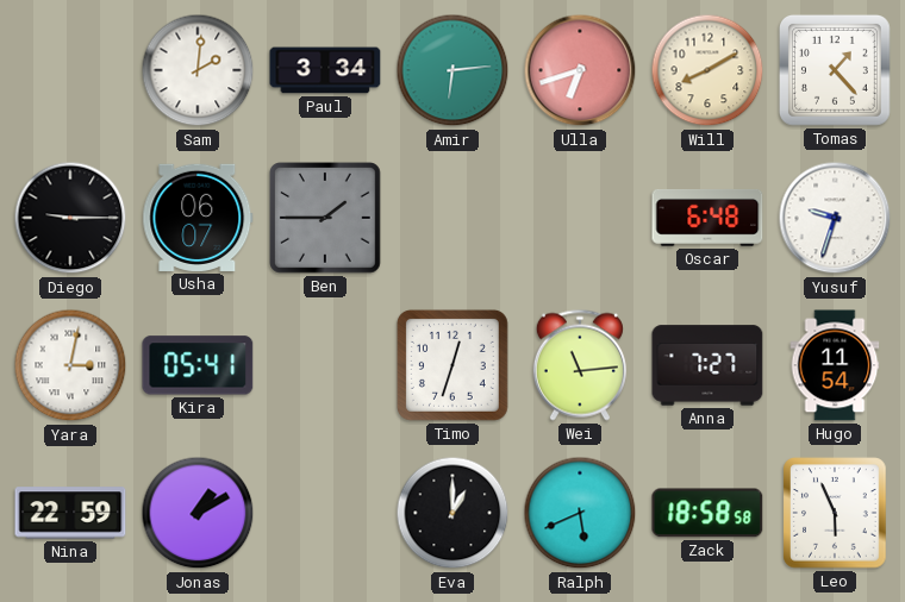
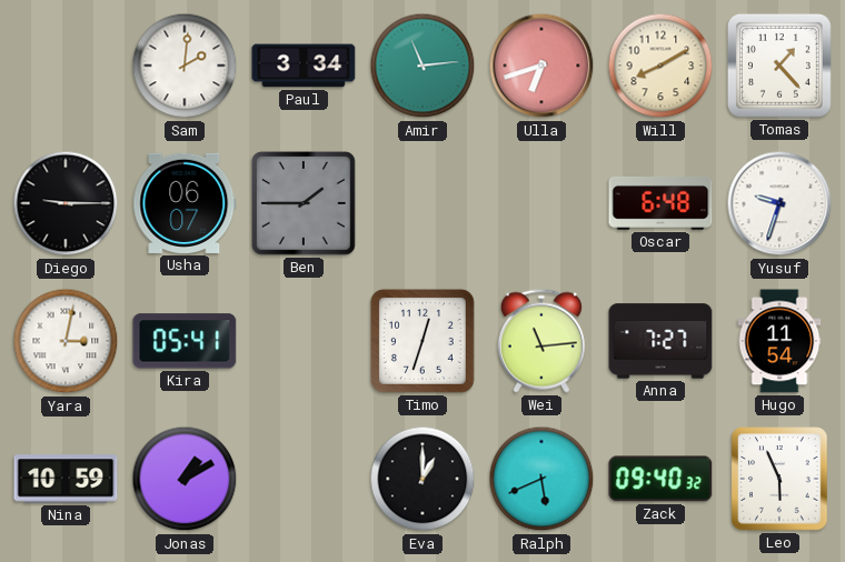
Amir: 6:14 -> 11:14 (422, 66)
Nina: 22:59 -> 10:59 (66, 479)
Zack: 18:58 -> 09:40 (660, 479)
